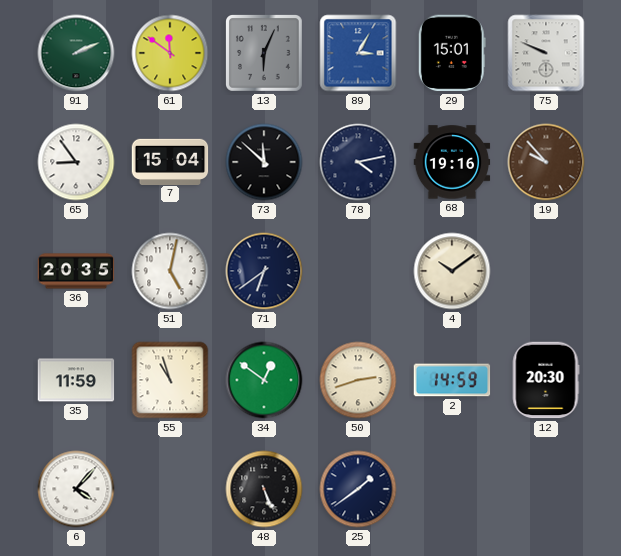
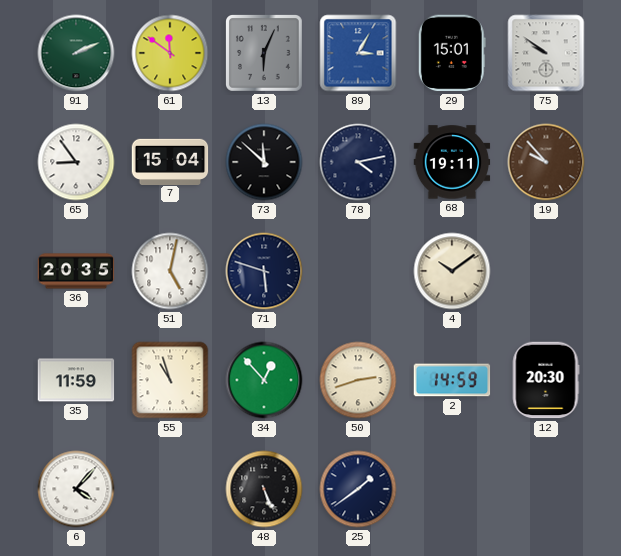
75: 9:49 -> 9:51 (546, 53)
68: 19:16 -> 19:11 (452, 162)
71: 6:39 -> 5:48 (264, 271)
34: 12:51 -> 12:53 (264, 380)
